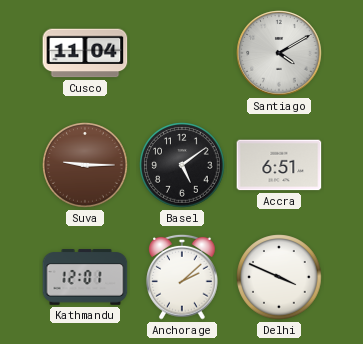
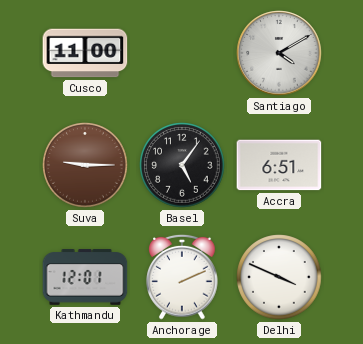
Cusco: 11:04 -> 11:00 (85, 53)
Basel: 5:09 -> 5:06 (182, 165)
Anchorage: 2:08 -> 2:11 (182, 277)
